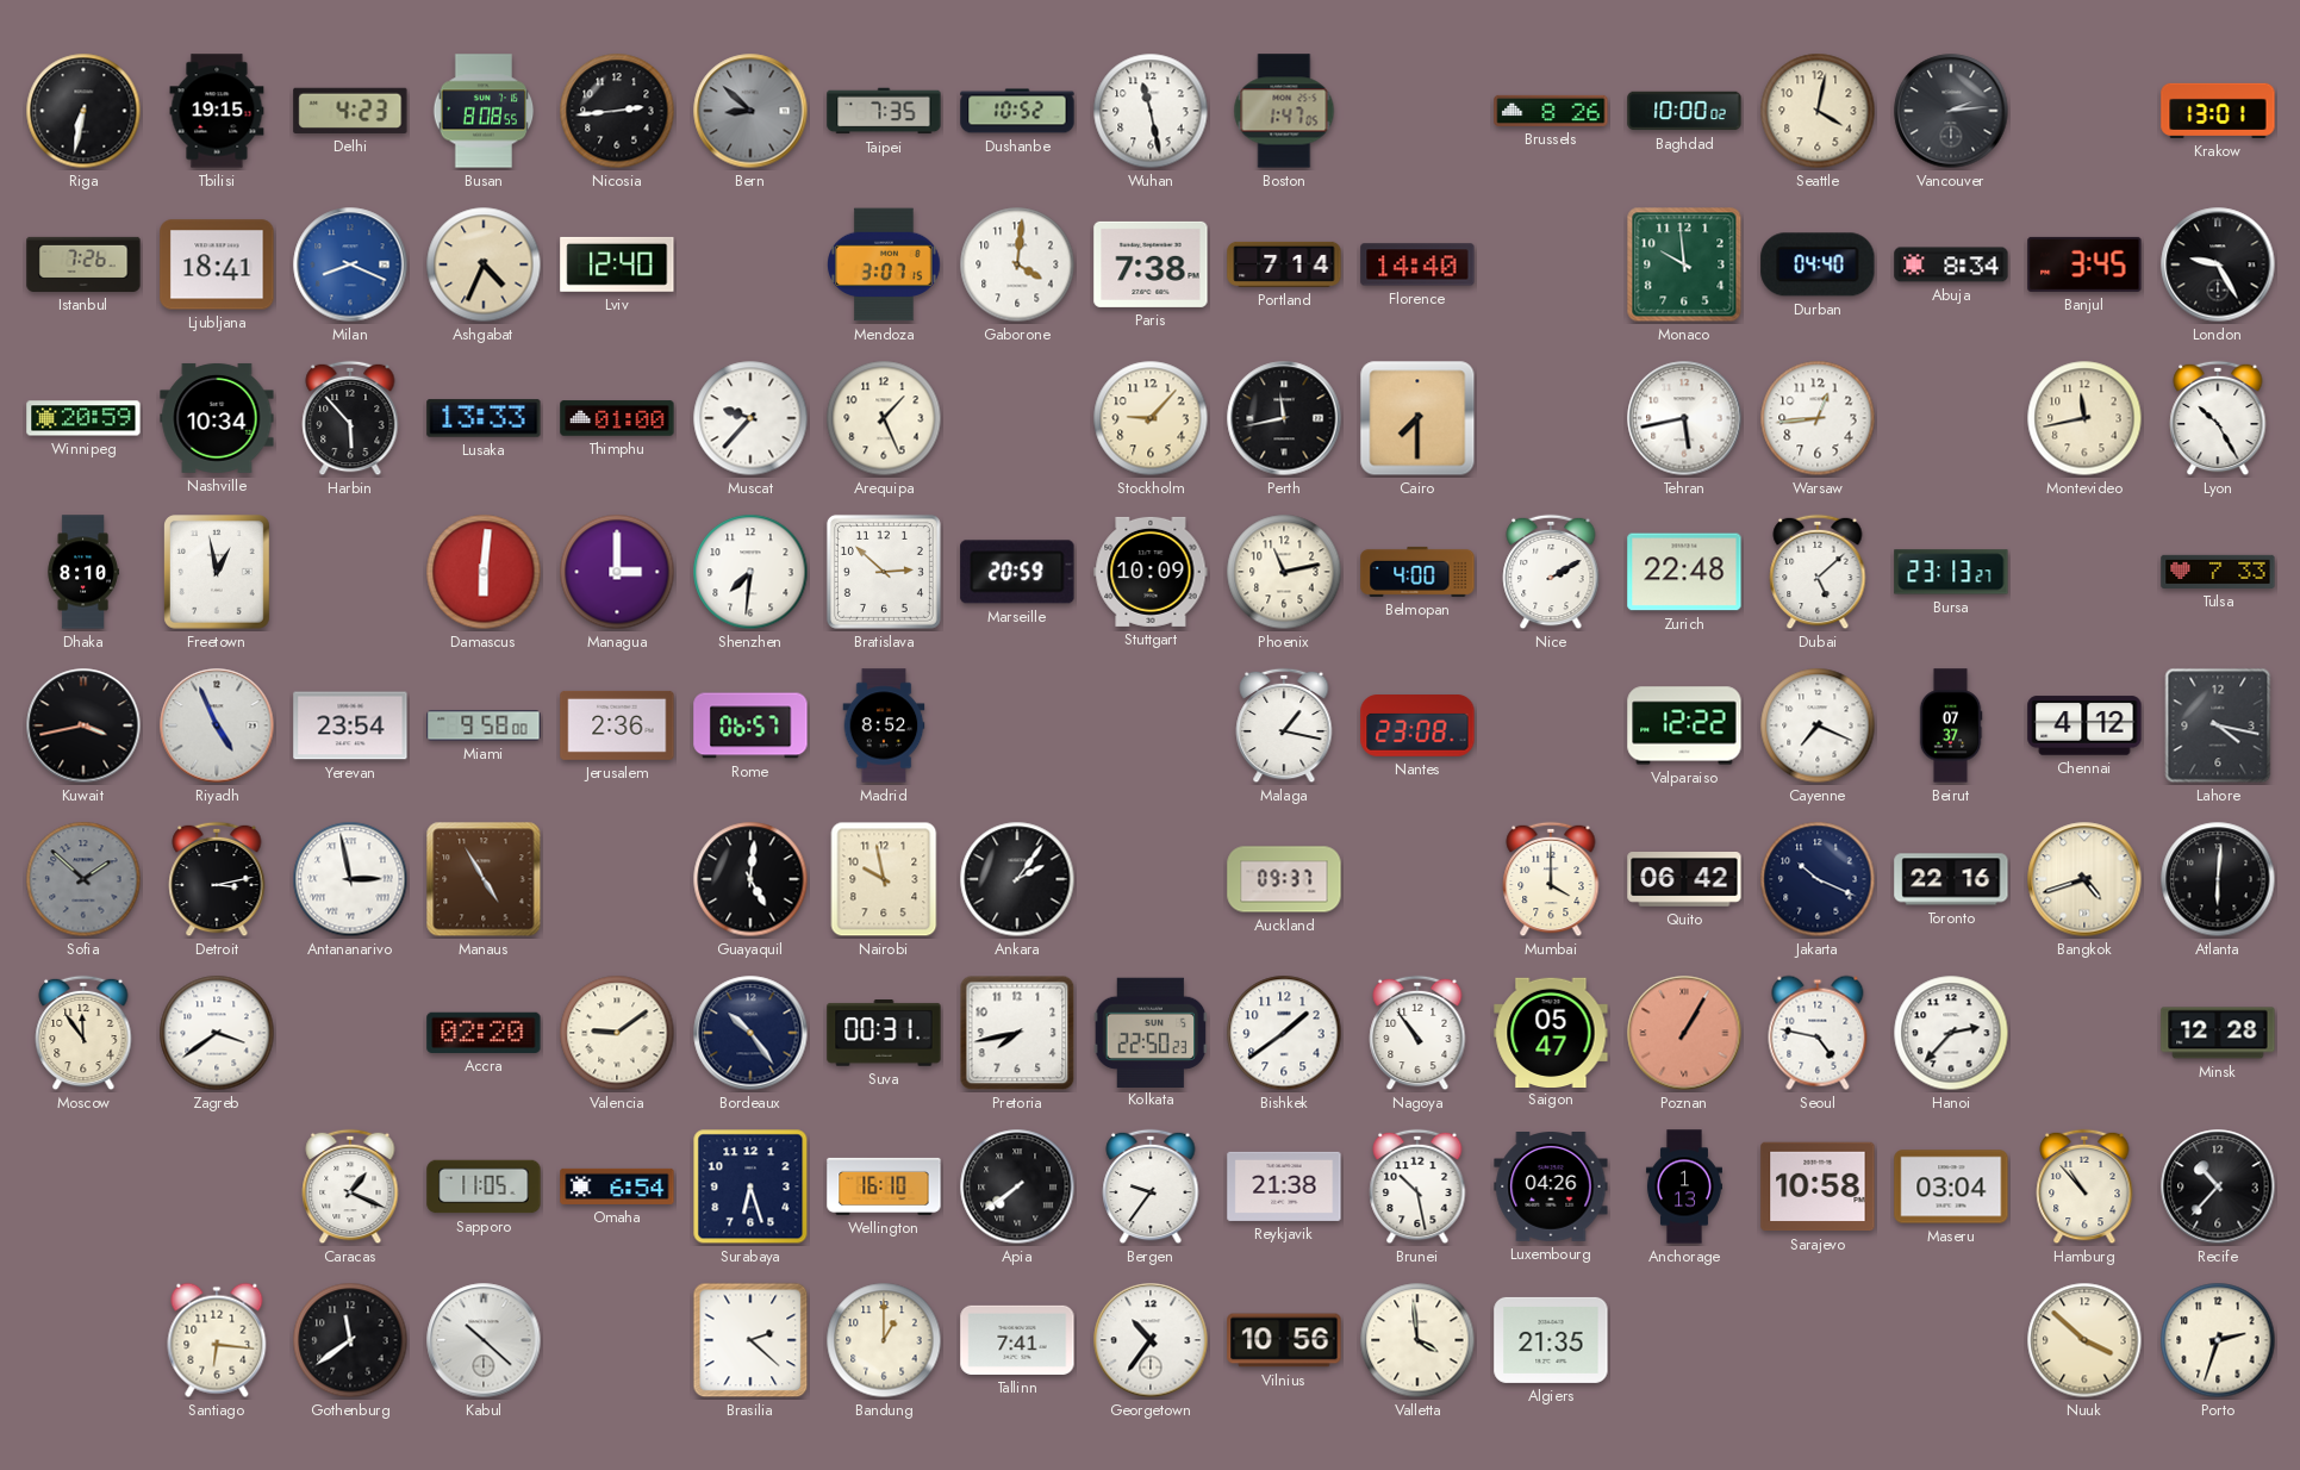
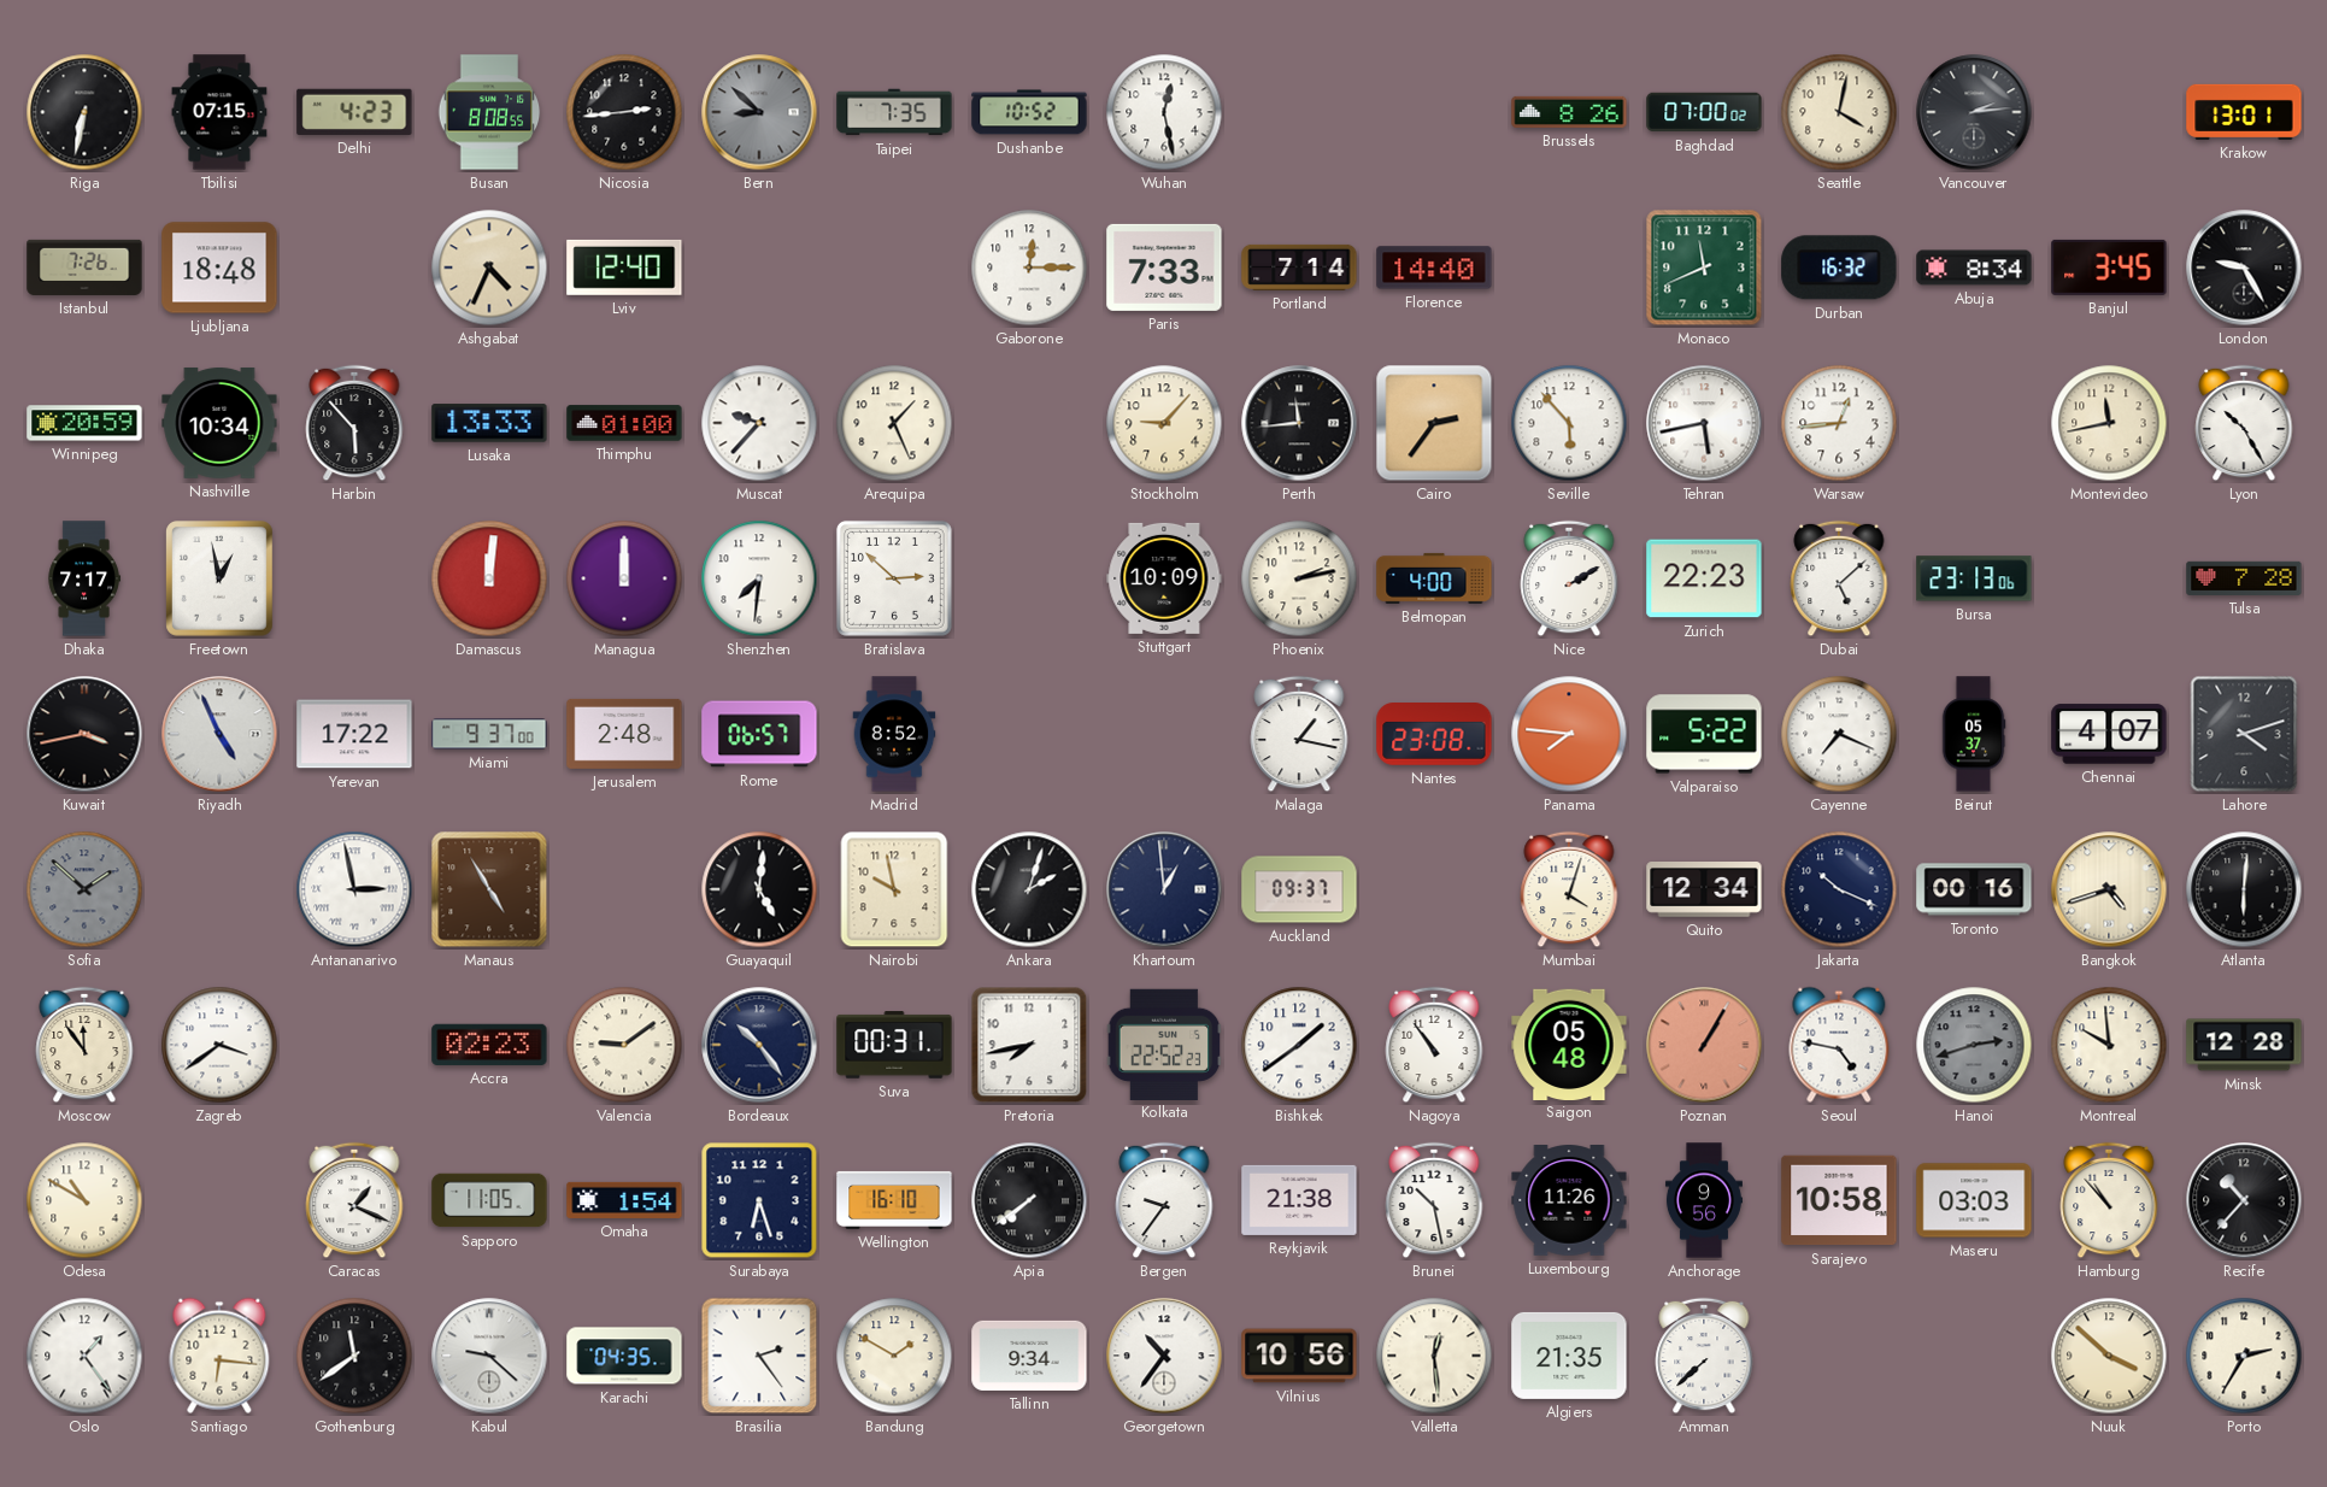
Tbilisi: 19:15 -> 07:15 (219, 112)
Wuhan: 11:28 -> 12:28 (1164, 112)
Boston: 1:47 -> none (1284, 111)
Baghdad: 10:00 -> 07:00 (1704, 112)
Ljubljana: 18:41 -> 18:48 (219, 268)
Milan: 8:19 -> none (350, 264)
Mendoza: 3:07 -> none (884, 264)
Gaborone: 4:01 -> 12:15 (1029, 268)
Paris: 7:38 -> 7:33 (1164, 268)
Monaco: 9:59 -> 11:41 (1704, 268)
Durban: 04:40 -> 16:32 (1839, 268)
Perth: 11:43 -> 11:44 (1299, 423)
Cairo: 7:30 -> 2:36 (1434, 423)
Seville: none -> 5:53 (1569, 423)
Dhaka: 8:10 -> 7:17 (84, 578)
Damascus: 6:01 -> 12:01 (489, 578)
Managua: 3:00 -> 12:00 (624, 578)
Marseille: 20:59 -> none (1017, 572)
Phoenix: 11:13 -> 2:13 (1299, 578)
Zurich: 22:48 -> 22:23 (1704, 578)
Bursa: 23:13:27 -> 23:13:06 (1974, 578)
Tulsa: 7:33 -> 7:28 (2244, 578)
Yerevan: 23:54 -> 17:22 (354, 734)
Miami: 9:58 -> 9:37 (489, 734)
Jerusalem: 2:36 -> 2:48 (624, 734)
Panama: none -> 7:46 (1569, 734)
Valparaiso: 12:22 -> 5:22 (1704, 734)
Beirut: 07:37 -> 05:37 (1974, 734)
Chennai: 4:12 -> 4:07 (2109, 734)
Lahore: 4:17 -> 4:12 (2244, 734)
Detroit: 3:13 -> none (217, 879)
Ankara: 2:06 -> 2:03 (1029, 889)
Khartoum: none -> 12:59 (1164, 889)
Mumbai: 4:00 -> 4:03 (1569, 889)
Quito: 06:42 -> 12:34 (1704, 891)
Toronto: 22:16 -> 00:16 (1974, 889)
Accra: 02:20 -> 02:23 (489, 1045)
Kolkata: 22:50 -> 22:52 (1164, 1044)
Saigon: 05:47 -> 05:48 (1569, 1044)
Hanoi: 2:37 -> 2:42 (1974, 1045)
Hanoi dial: white -> grey (1974, 1045)
Montreal: none -> 9:59 (2109, 1045)
Odesa: none -> 10:50 (84, 1200)
Omaha: 6:54 -> 1:54 (624, 1200)
Luxembourg: 04:26 -> 11:26 (1569, 1201)
Anchorage: 1:13 -> 9:56 (1704, 1200)
Maseru: 03:04 -> 03:03 (1974, 1200)
Oslo: none -> 1:24 (84, 1356)
Kabul: 10:22 -> 9:22 (489, 1356)
Karachi: none -> 04:35 (624, 1356)
Brasilia: 2:22 -> 2:24 (759, 1356)
Bandung: 1:00 -> 1:50 (894, 1356)
Tallinn: 7:41 -> 9:34 (1029, 1356)
Valletta: 3:59 -> 12:29 (1434, 1356)
Amman: none -> 7:38 (1704, 1356)
Porto: 2:33 -> 2:35 (2244, 1356)
